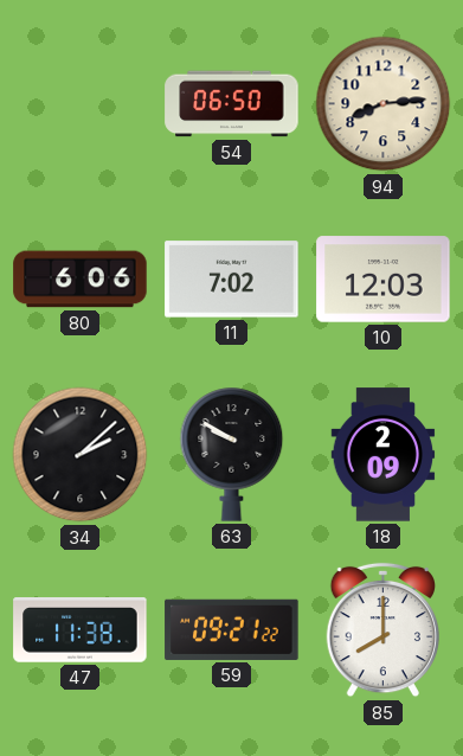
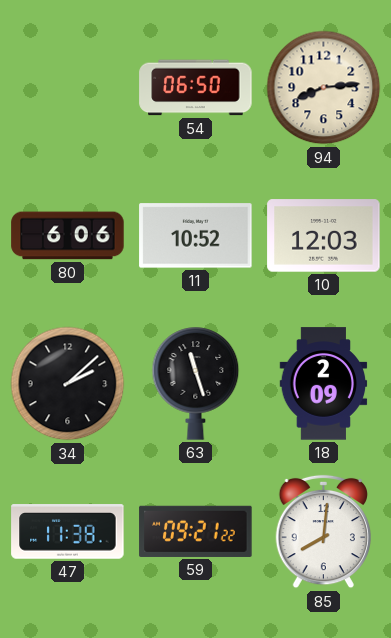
11: 7:02 -> 10:52 (196, 236)
63: 9:50 -> 11:27 (196, 384)
85: 8:00 -> 8:01 (323, 532)
